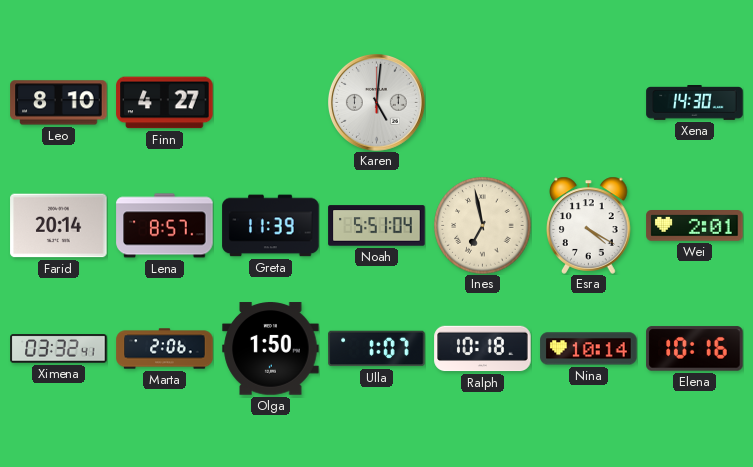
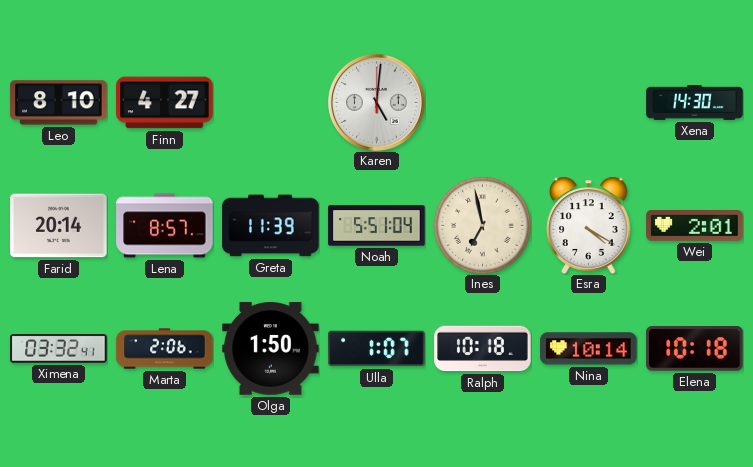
Elena: 10:16 -> 10:18 (695, 349)
